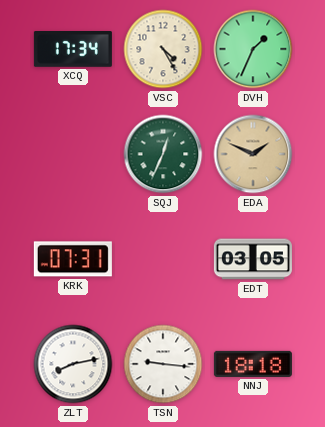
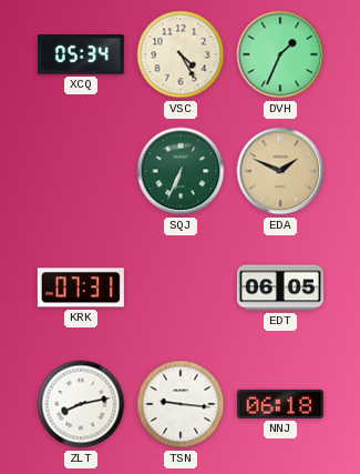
XCQ: 17:34 -> 05:34 (81, 56)
SQJ: 12:34 -> 6:34 (181, 171)
EDT: 03:05 -> 06:05 (280, 288)
NNJ: 18:18 -> 06:18 (280, 404)
